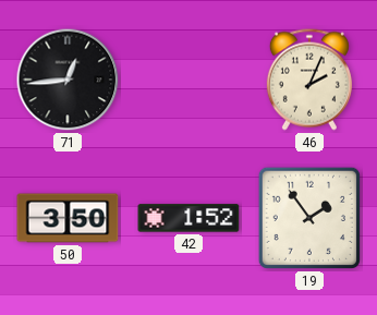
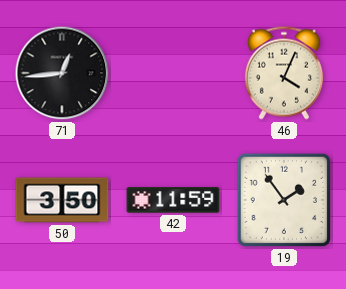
46: 2:04 -> 4:04 (284, 73)
42: 1:52 -> 11:59 (173, 200)
